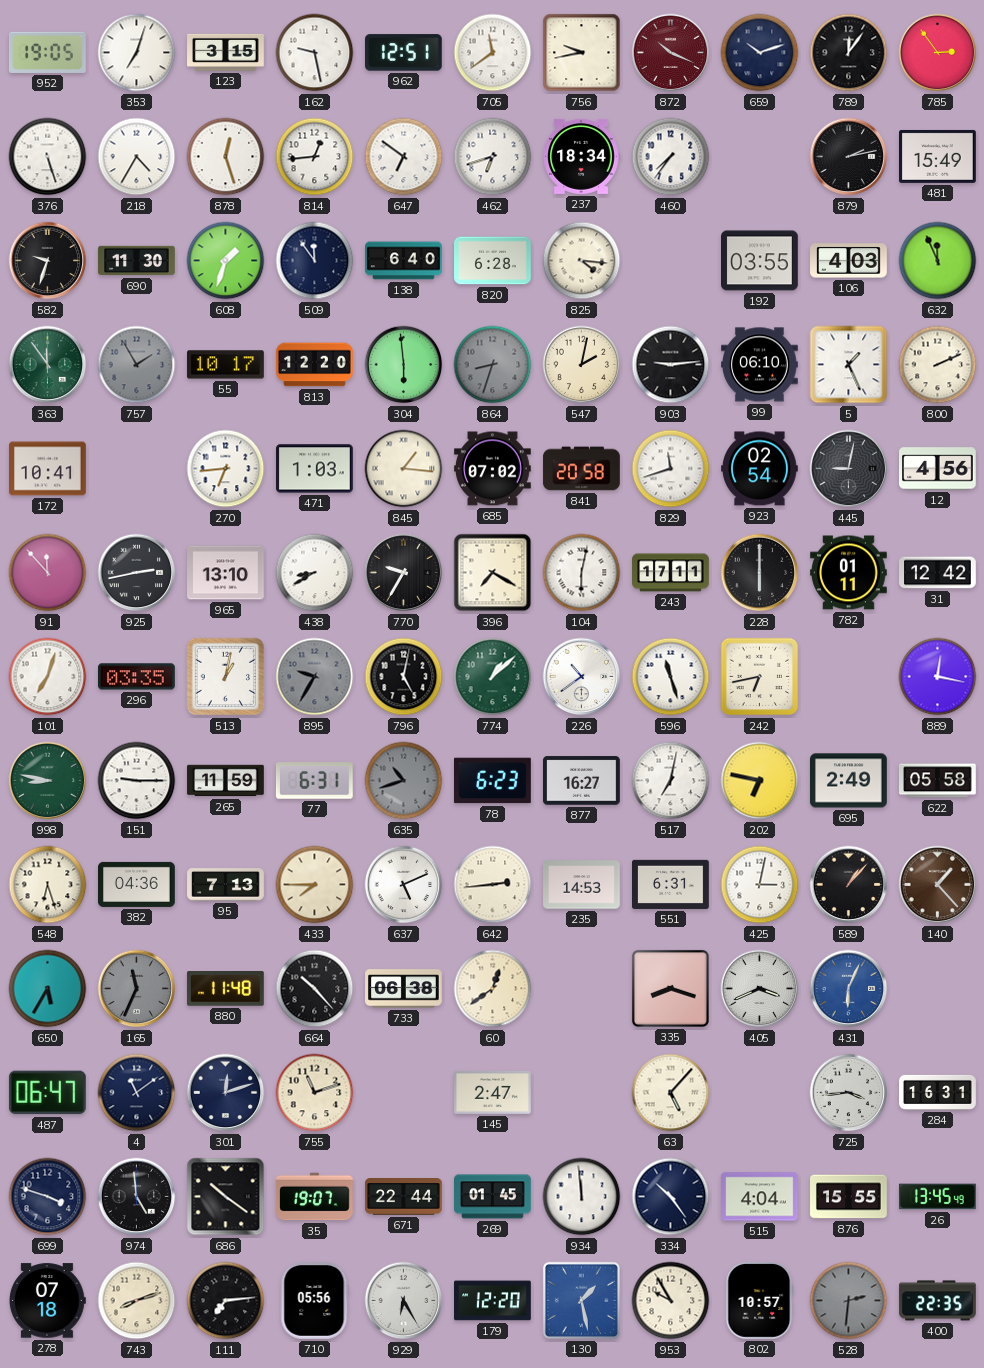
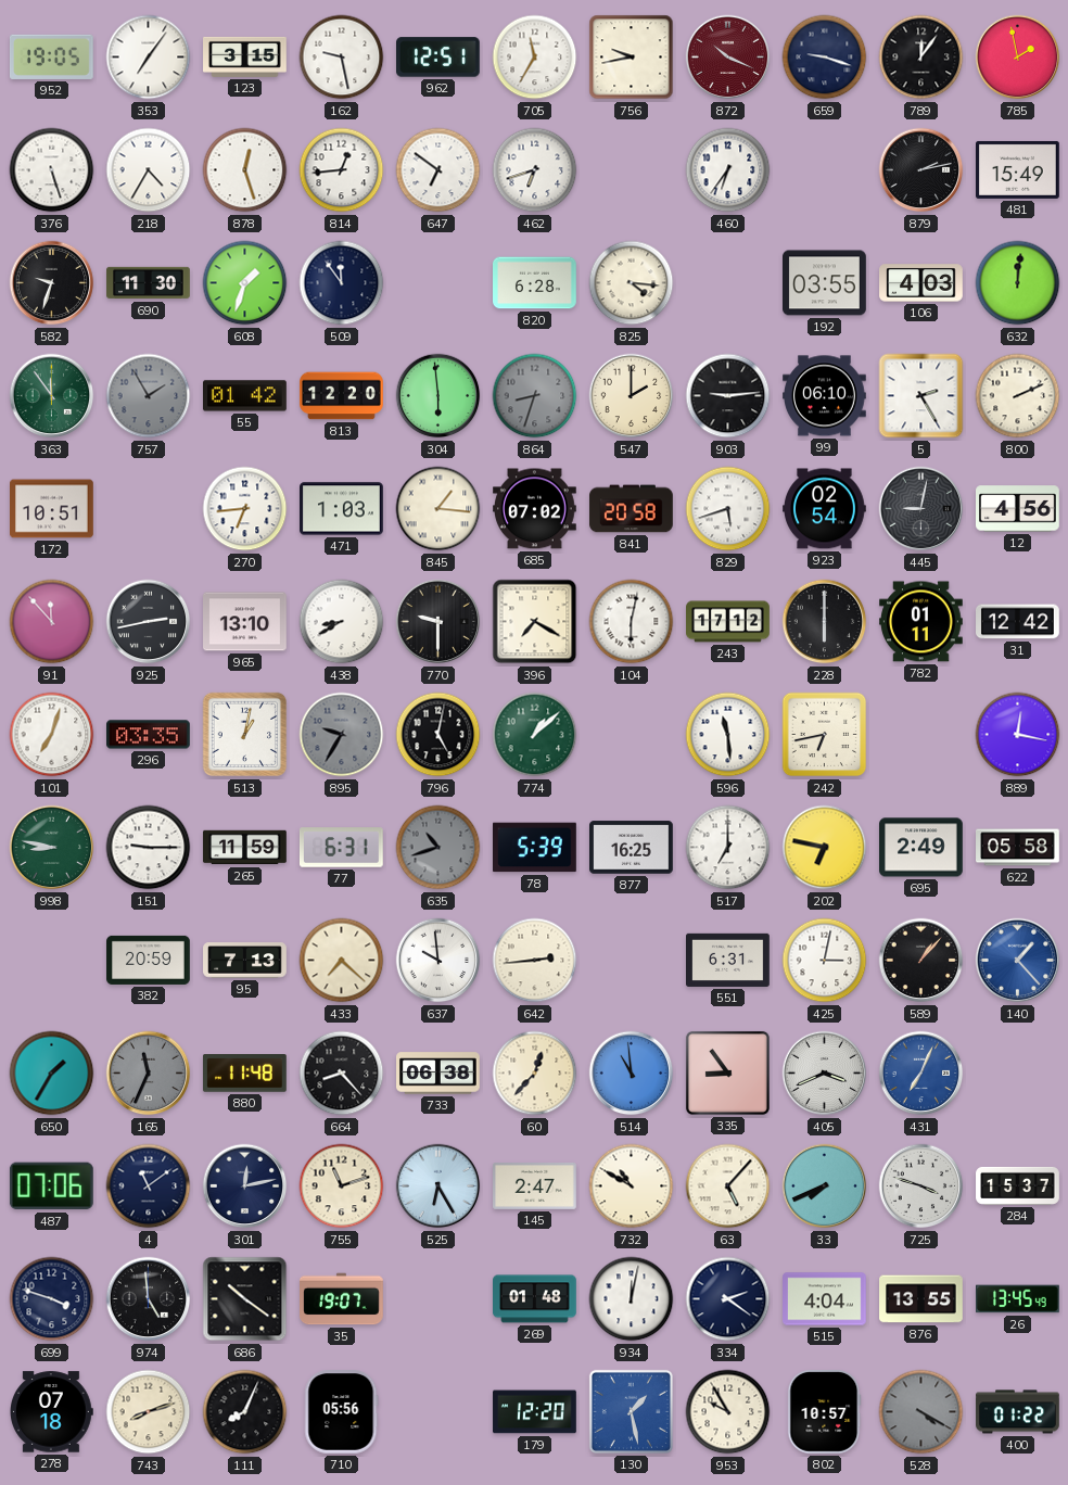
353: 7:03 -> 7:06 (149, 58)
705: 11:39 -> 11:35 (535, 58)
659: 10:12 -> 9:18 (825, 58)
785: 2:54 -> 1:58 (1018, 58)
237: 18:34 -> none (581, 156)
460: 7:36 -> 6:36 (728, 170)
138: 6:40 -> none (404, 261)
632: 11:56 -> 12:01 (1018, 283)
55: 10:17 -> 01:42 (245, 396)
547: 2:02 -> 2:00 (632, 396)
5: 1:26 -> 2:25 (921, 396)
172: 10:41 -> 10:51 (52, 509)
829: 11:42 -> 5:42 (728, 509)
770: 9:35 -> 9:30 (438, 622)
243: 17:11 -> 17:12 (728, 622)
226: 10:39 -> none (582, 677)
596: 11:27 -> 11:29 (728, 735)
78: 6:23 -> 5:39 (535, 848)
877: 16:27 -> 16:25 (632, 848)
517: 7:02 -> 7:00 (728, 848)
548: 6:27 -> none (48, 885)
382: 04:36 -> 20:59 (149, 960)
433: 7:45 -> 7:22 (342, 961)
637: 5:11 -> 9:59 (438, 961)
235: 14:53 -> none (582, 885)
140 dial: brown -> blue (1018, 961)
650: 5:35 -> 1:35 (52, 1074)
664: 10:23 -> 8:23 (342, 1074)
60: 12:39 -> 12:37 (535, 1074)
514: none -> 10:59 (632, 1074)
335: 8:18 -> 8:54 (727, 1072)
431: 6:04 -> 7:04 (921, 1074)
487: 06:47 -> 07:06 (51, 1186)
301: 12:12 -> 12:13 (245, 1186)
525: none -> 6:25 (438, 1186)
732: none -> 10:50 (632, 1186)
33: none -> 7:41 (825, 1186)
725: 3:44 -> 3:48 (921, 1186)
284: 16:31 -> 15:37 (1018, 1185)
671: 22:44 -> none (404, 1197)
269: 01:45 -> 01:48 (535, 1299)
934: 11:59 -> 12:02 (632, 1299)
334: 10:24 -> 2:21 (728, 1299)
876: 15:55 -> 13:55 (921, 1299)
111: 7:14 -> 8:04 (245, 1412)
929: 6:25 -> none (404, 1301)
528: 2:31 -> 4:20 (921, 1412)
400: 22:35 -> 01:22 (1018, 1412)
